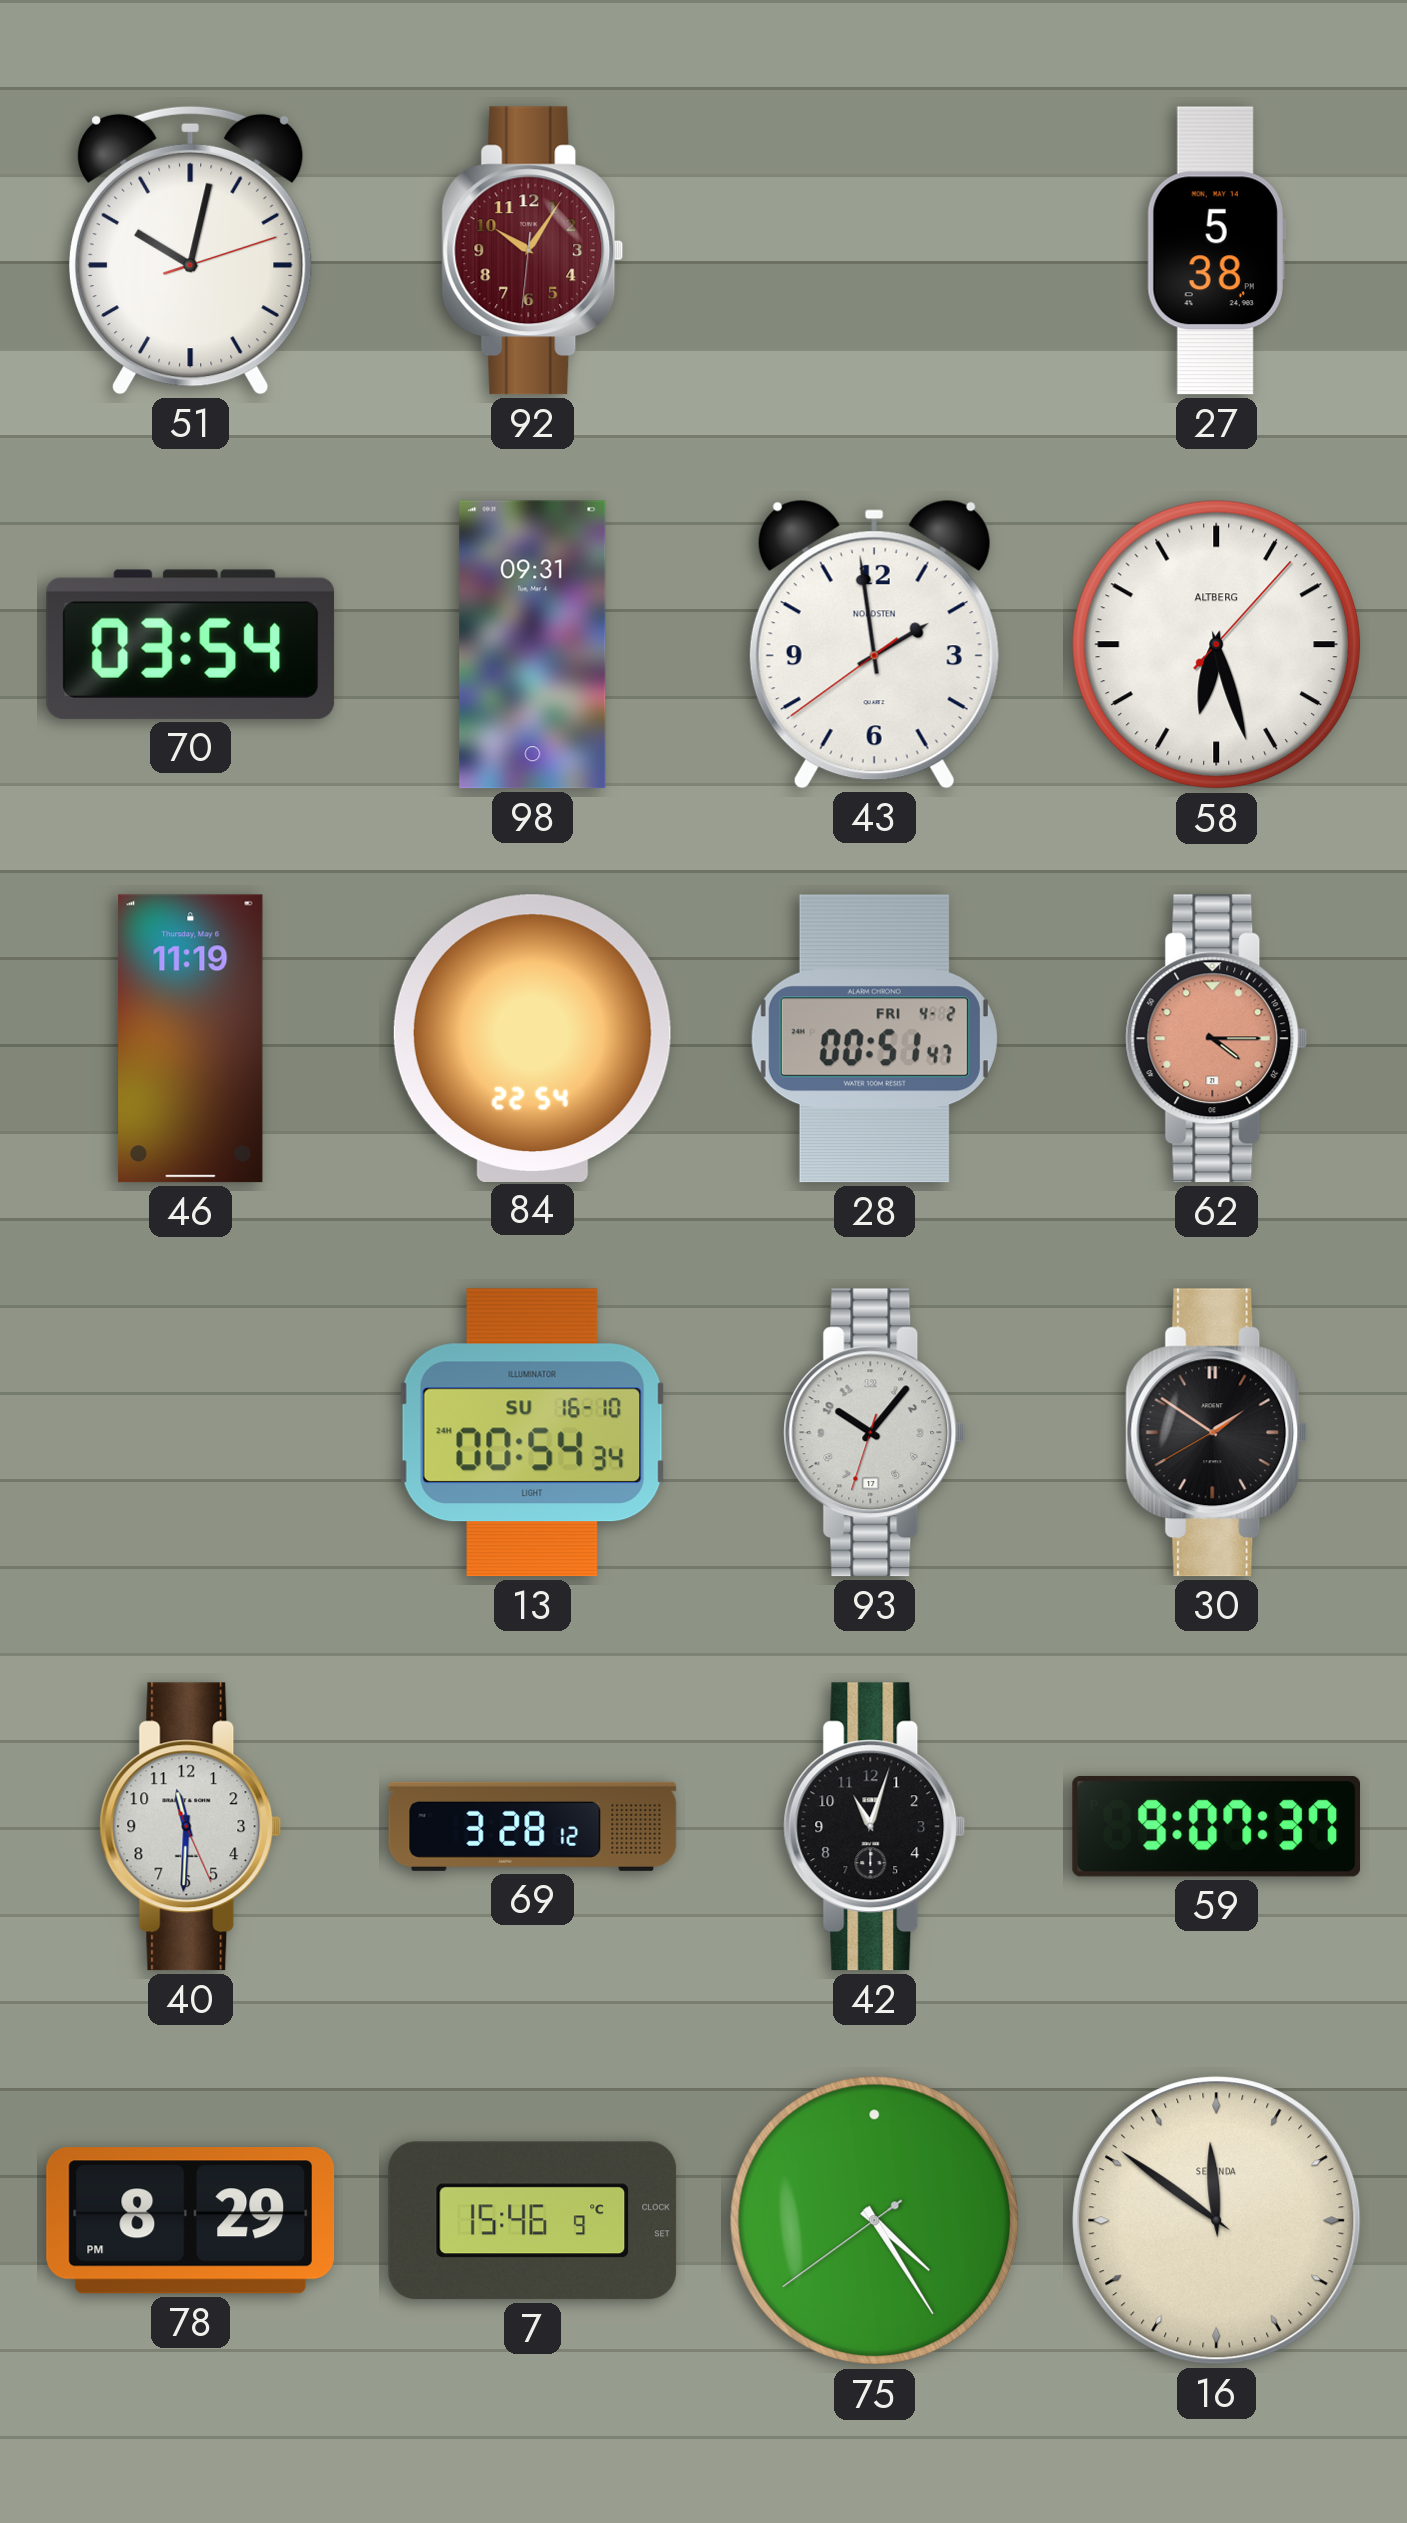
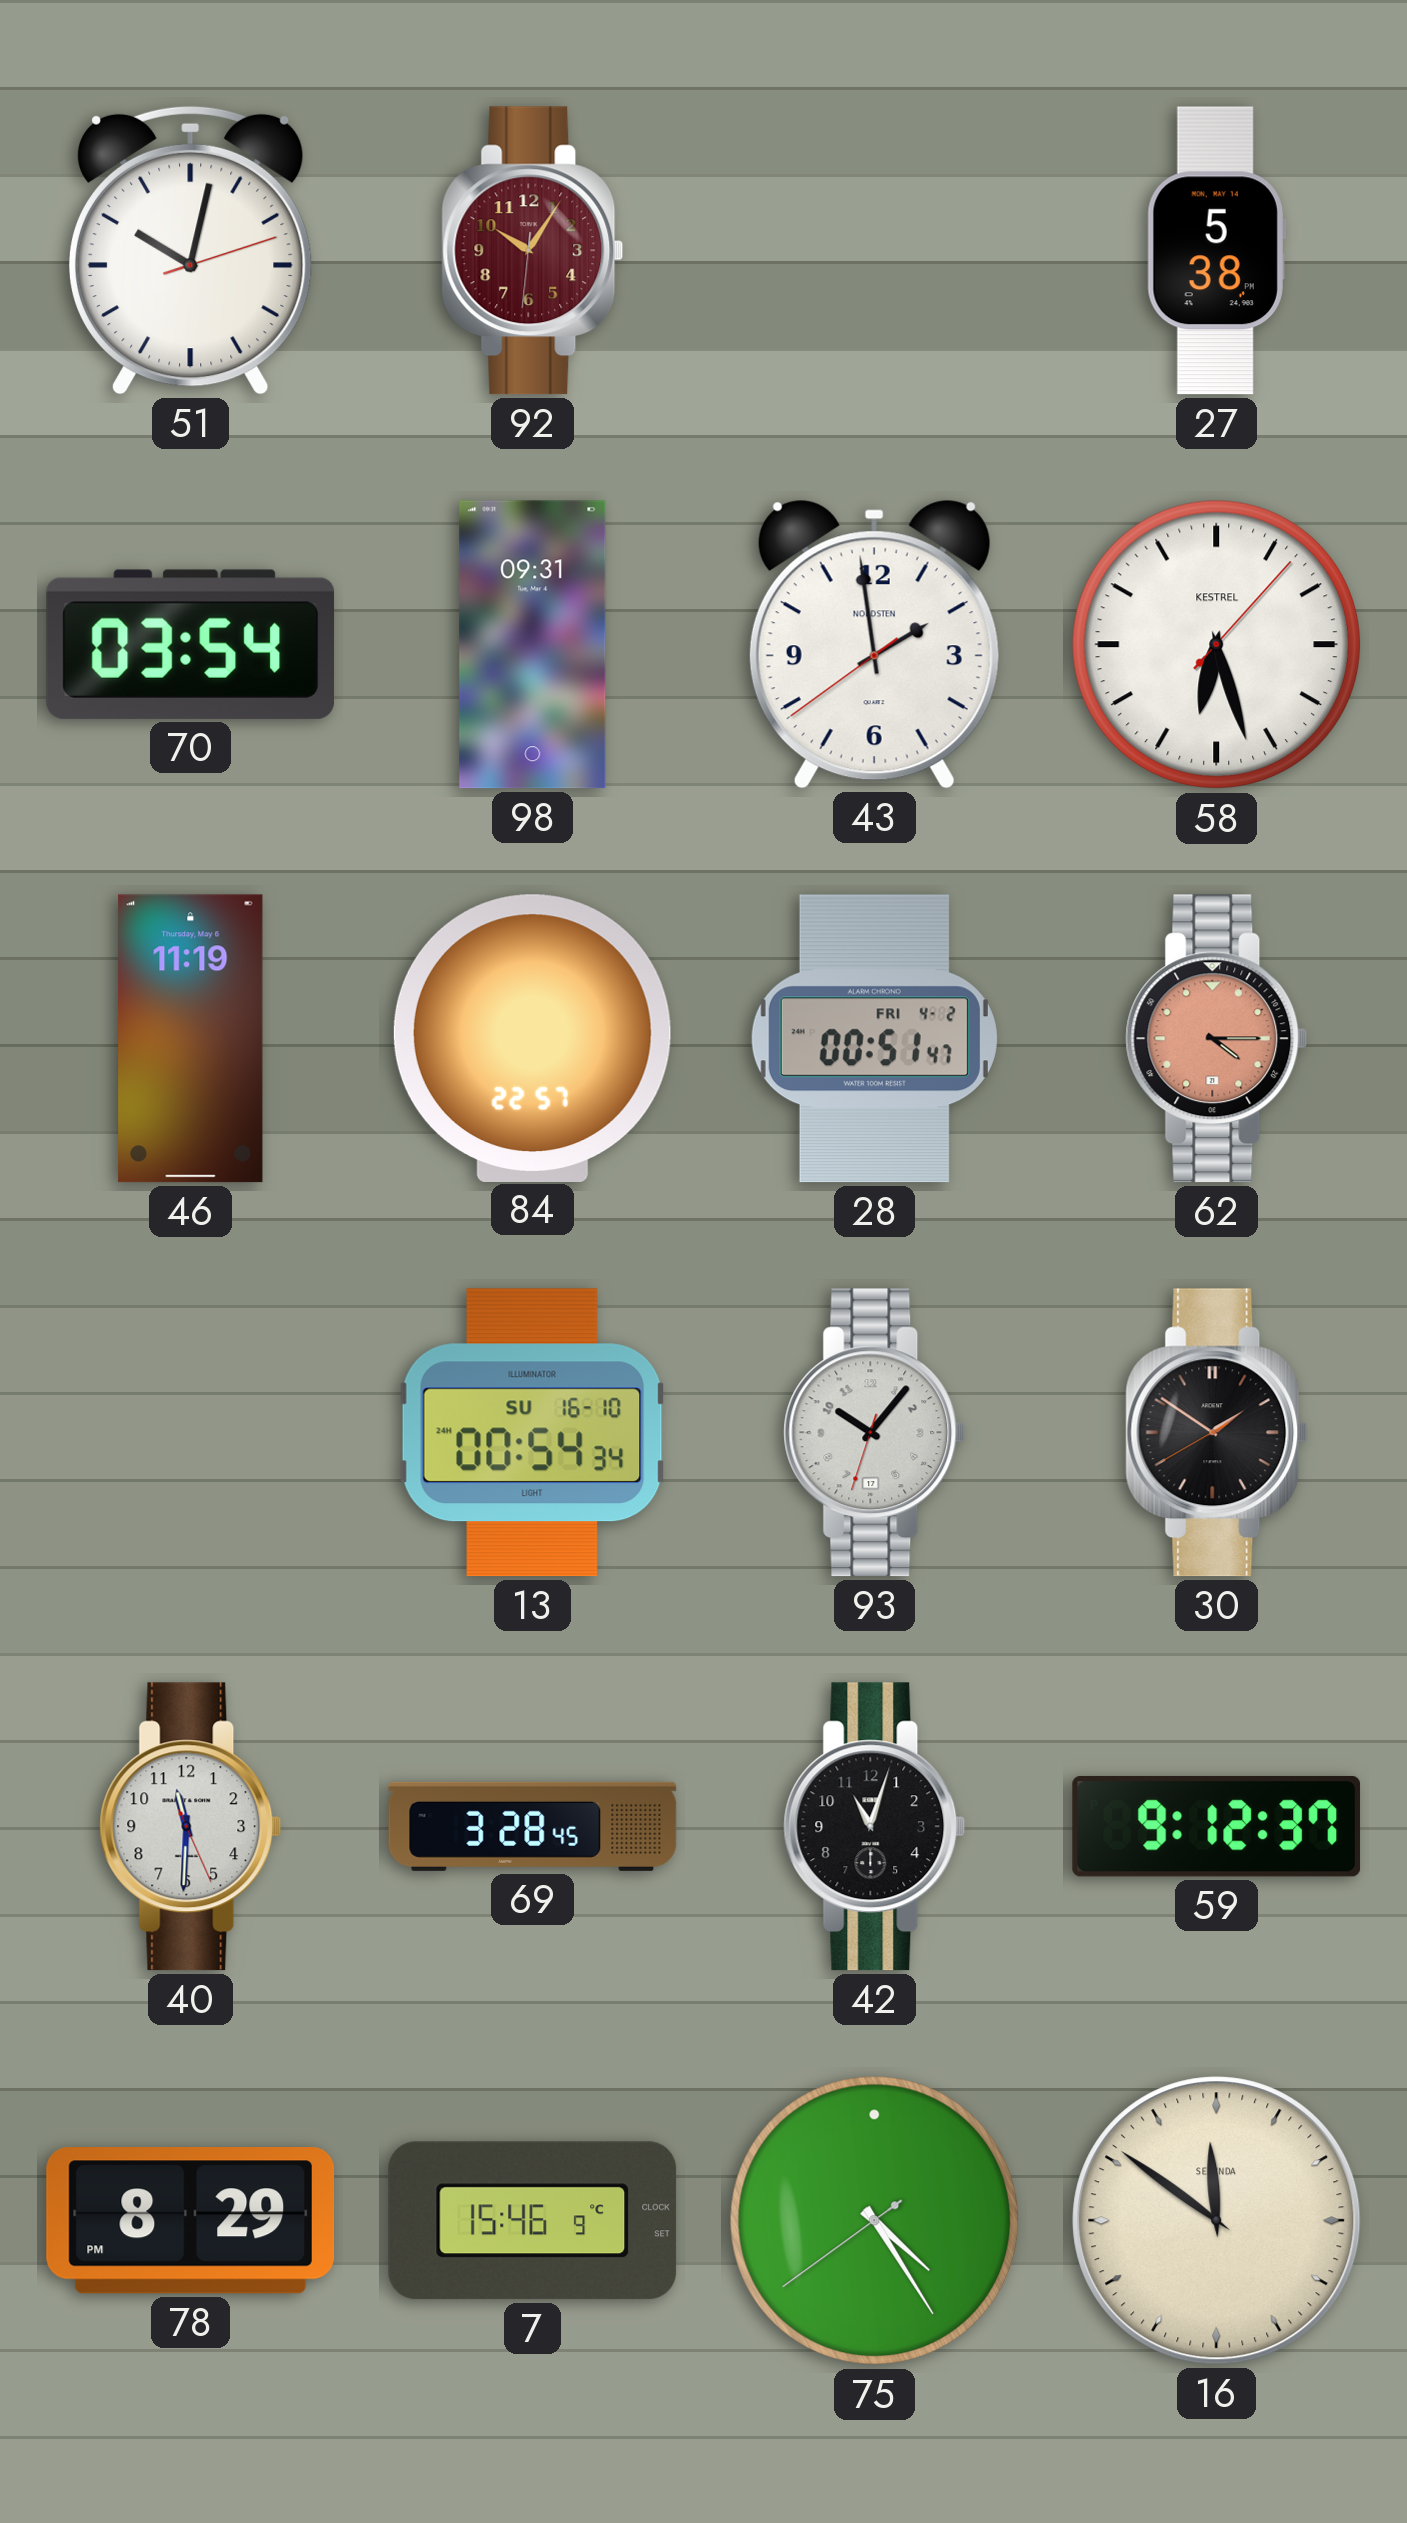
58 brand: ALTBERG -> KESTREL (1217, 645)
84: 22:54 -> 22:57 (532, 1038)
69: 3:28:12 -> 3:28:45 (533, 1826)
59: 9:07 -> 9:12 (1217, 1826)
